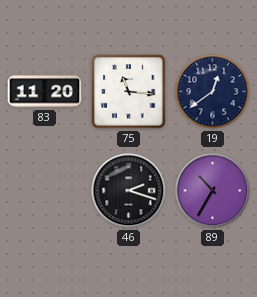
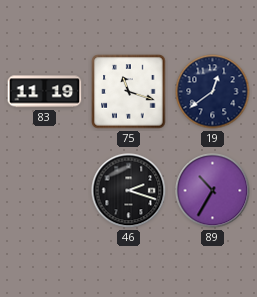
83: 11:20 -> 11:19 (45, 92)
75: 11:16 -> 11:18 (129, 92)
